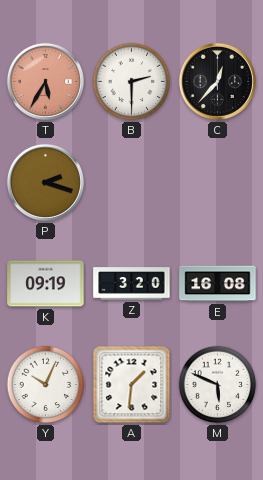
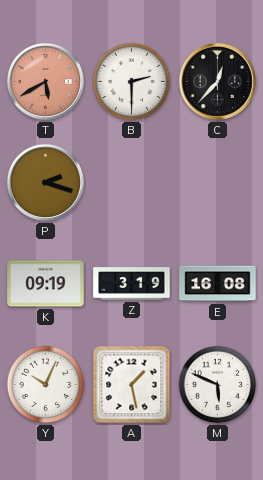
T: 5:35 -> 5:40 (45, 81)
Z: 3:20 -> 3:19 (132, 284)
A: 1:31 -> 1:28 (132, 385)
